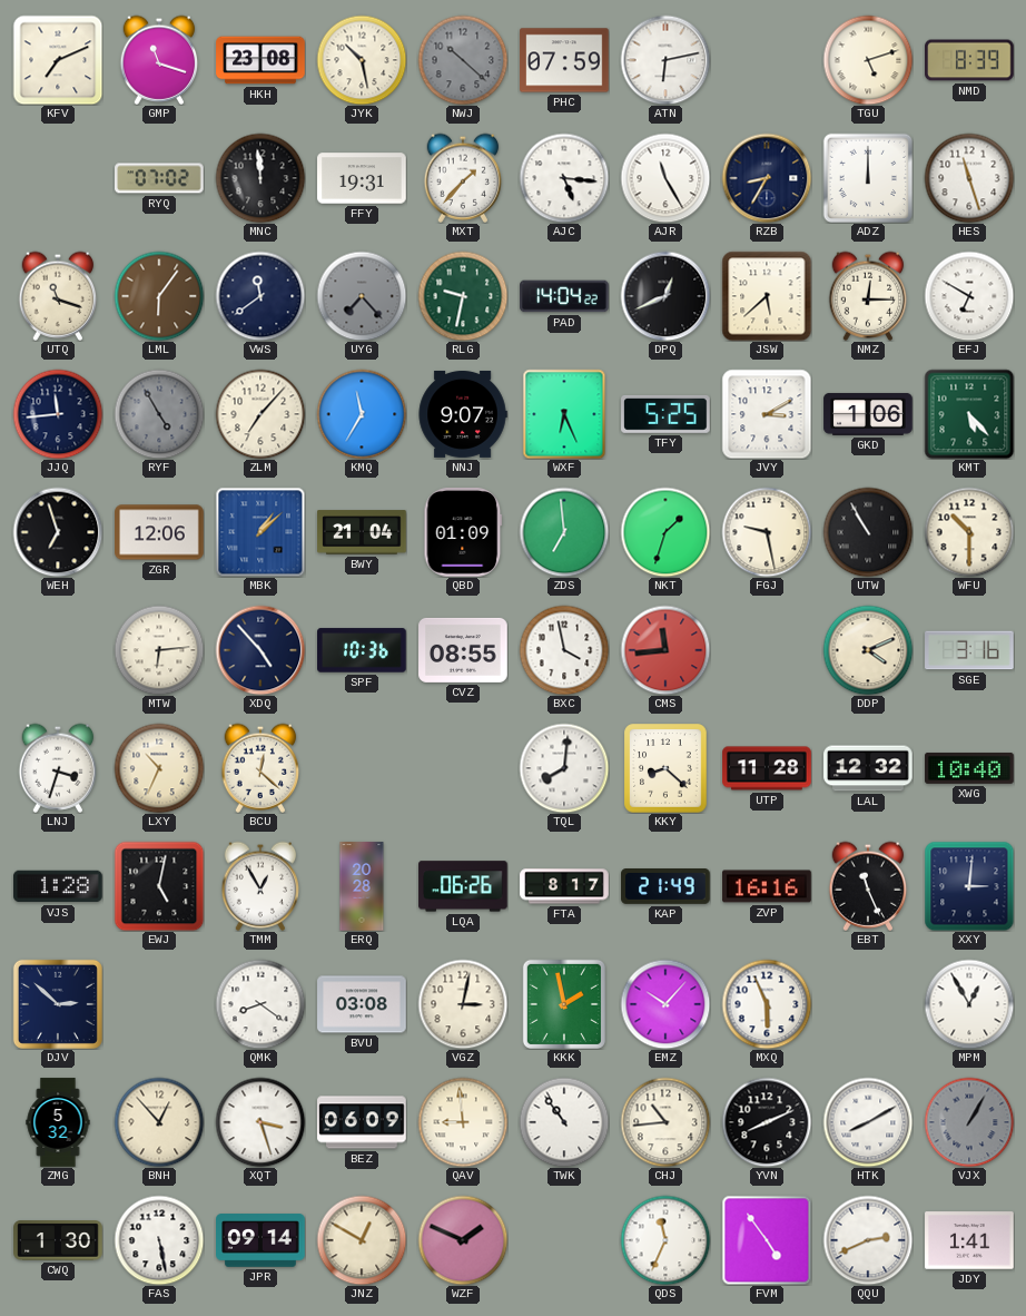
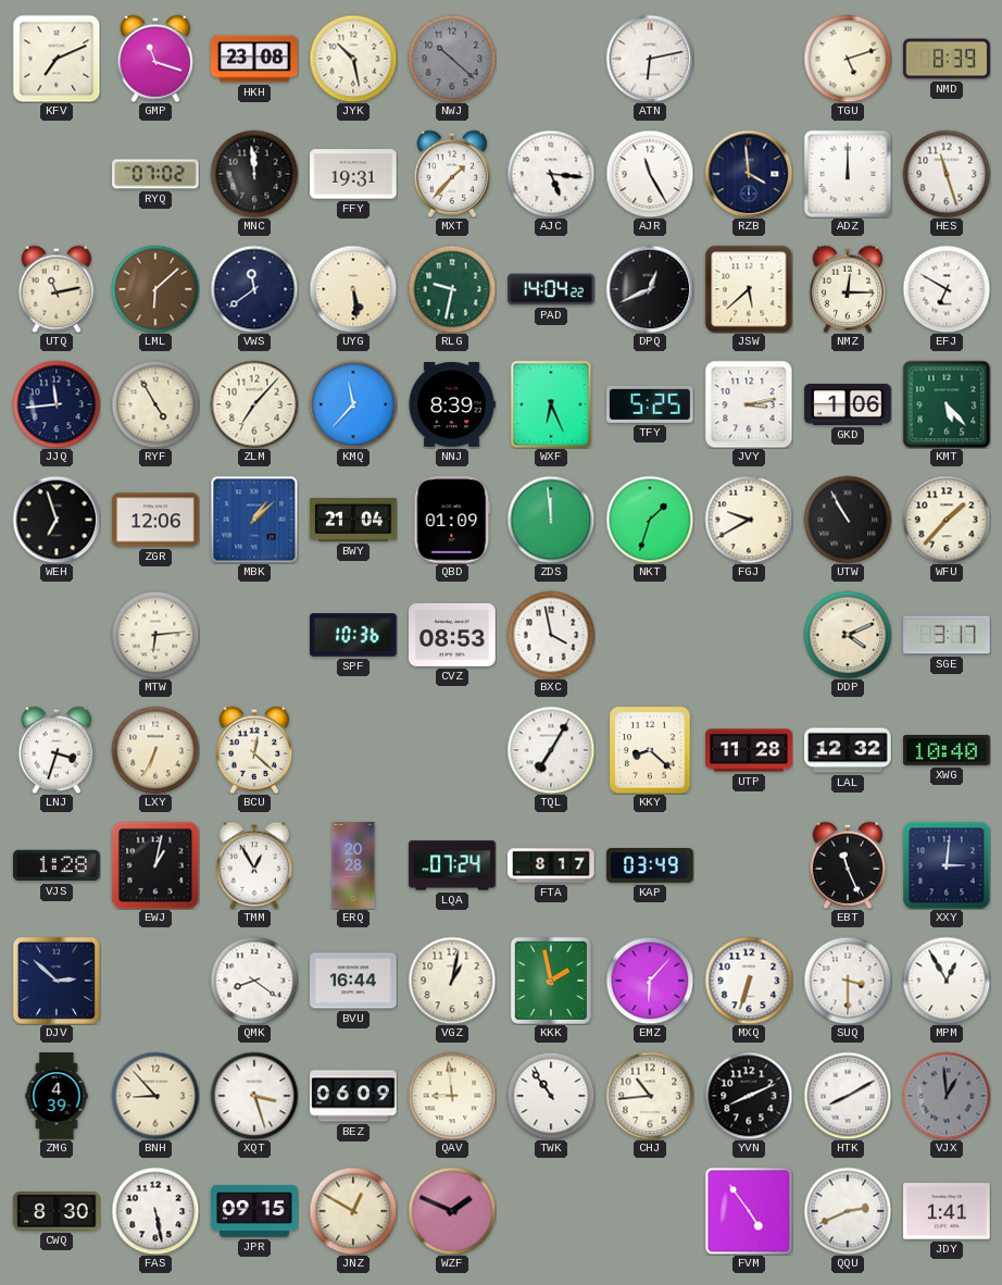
PHC: 07:59 -> none (564, 60)
RZB: 8:35 -> 3:59 (749, 174)
UTQ: 11:18 -> 11:13 (57, 289)
LML: 6:06 -> 6:08 (155, 289)
UYG: 7:23 -> 5:29 (353, 289)
UYG dial: grey -> cream (353, 289)
RYF dial: grey -> cream (155, 404)
KMQ: 11:35 -> 11:37 (353, 404)
NNJ: 9:07 -> 8:39 (452, 404)
JVY: 3:10 -> 3:13 (749, 404)
ZDS: 6:59 -> 11:59 (551, 520)
FGJ: 9:28 -> 9:40 (749, 520)
WFU: 10:30 -> 1:37 (947, 520)
XDQ: 4:53 -> none (260, 650)
CVZ: 08:55 -> 08:53 (452, 635)
CMS: 11:44 -> none (665, 650)
SGE: 3:16 -> 3:17 (947, 635)
LXY: 10:34 -> 6:34 (155, 750)
TQL: 8:01 -> 7:05 (551, 750)
EWJ: 5:02 -> 1:02 (155, 865)
LQA: 06:26 -> 07:24 (452, 865)
KAP: 21:49 -> 03:49 (650, 866)
ZVP: 16:16 -> none (767, 886)
BVU: 03:08 -> 16:44 (353, 981)
VGZ: 3:02 -> 1:02 (452, 981)
EMZ: 10:07 -> 6:07 (650, 981)
MXQ: 5:56 -> 6:33 (749, 981)
SUQ: none -> 3:30 (848, 981)
ZMG: 5:32 -> 4:39 (57, 1096)
BNH: 12:53 -> 8:53 (155, 1096)
VJX: 1:05 -> 12:59 (947, 1096)
CWQ: 1:30 -> 8:30 (57, 1211)
JPR: 09:14 -> 09:15 (254, 1211)
QDS: 11:34 -> none (665, 1240)
